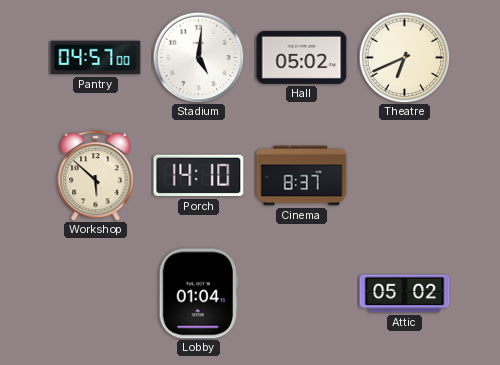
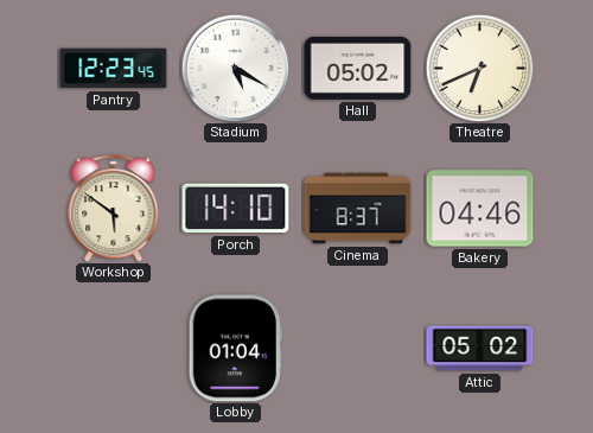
Pantry: 04:57 -> 12:23 (114, 69)
Stadium: 5:01 -> 5:20 (235, 68)
Workshop: 5:52 -> 5:51 (114, 209)
Bakery: none -> 04:46 (480, 209)
